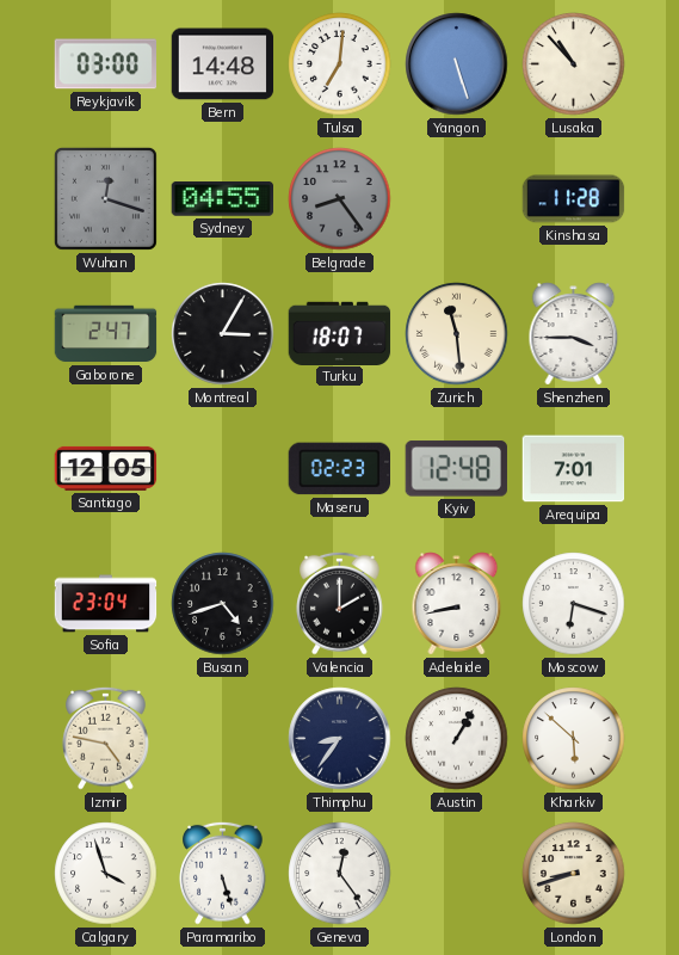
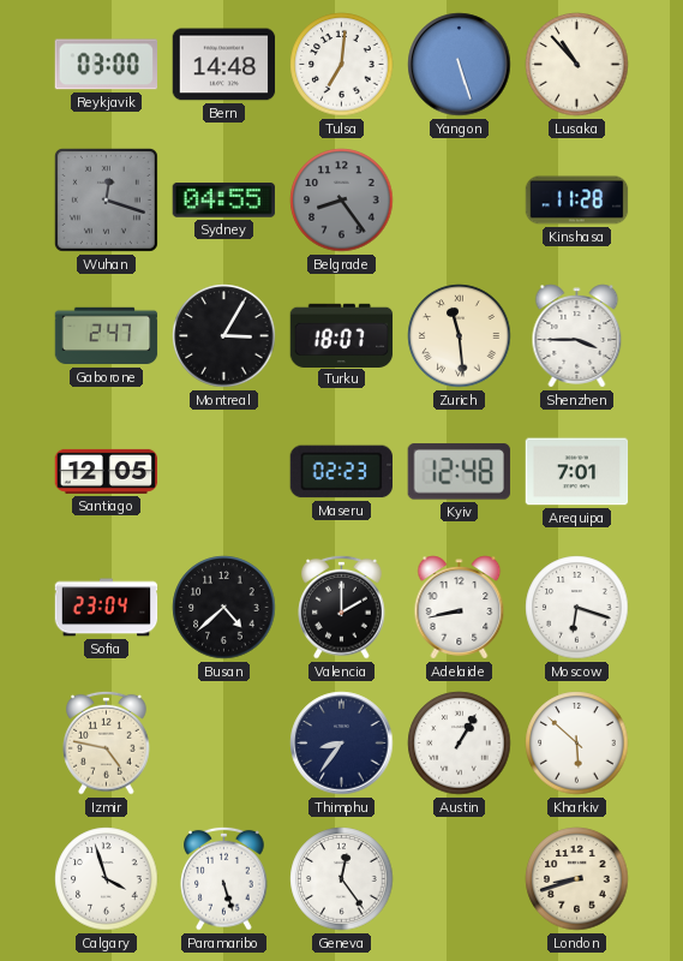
Busan: 4:42 -> 4:38 (224, 608)
